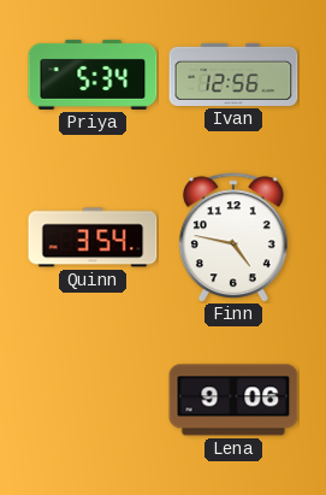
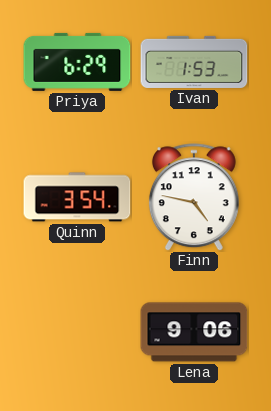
Priya: 5:34 -> 6:29 (77, 62)
Ivan: 12:56 -> 1:53 (194, 62)
